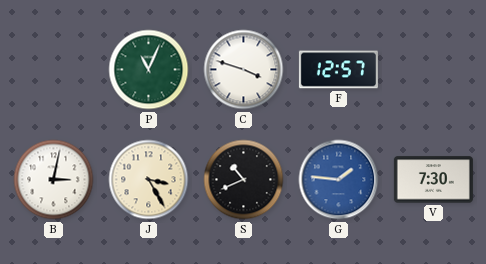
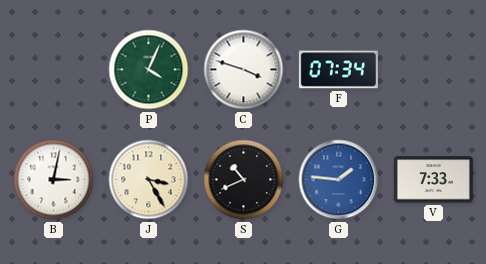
P: 11:04 -> 4:04 (149, 70)
F: 12:57 -> 07:34 (338, 70)
V: 7:30 -> 7:33 (433, 180)
